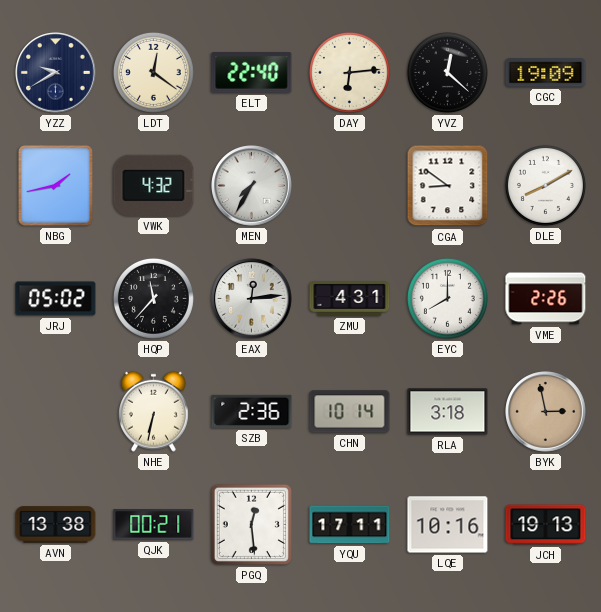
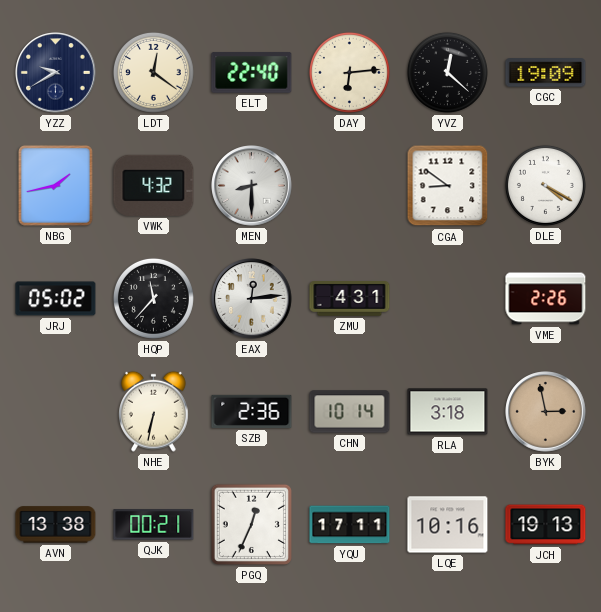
MEN: 7:35 -> 8:30 (252, 186)
DLE: 8:10 -> 4:20 (545, 185)
EYC: 8:00 -> none (447, 298)
PGQ: 12:29 -> 12:34 (251, 524)
